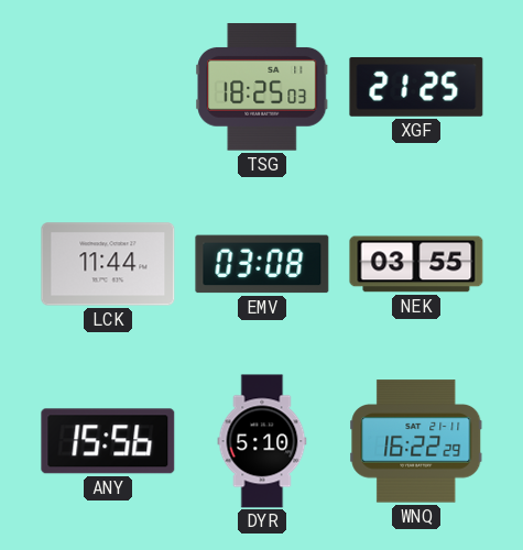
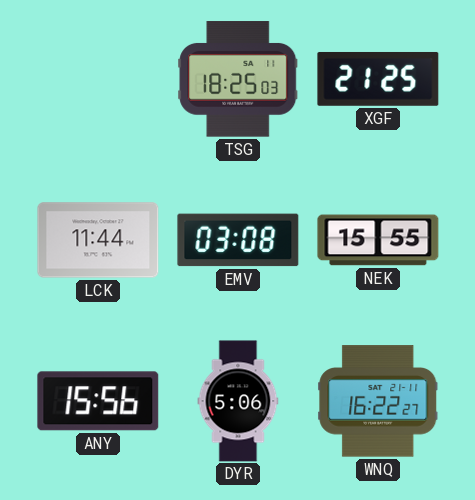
NEK: 03:55 -> 15:55 (378, 240)
DYR: 5:10 -> 5:06 (238, 401)
WNQ: 16:22:29 -> 16:22:27 (378, 401)
